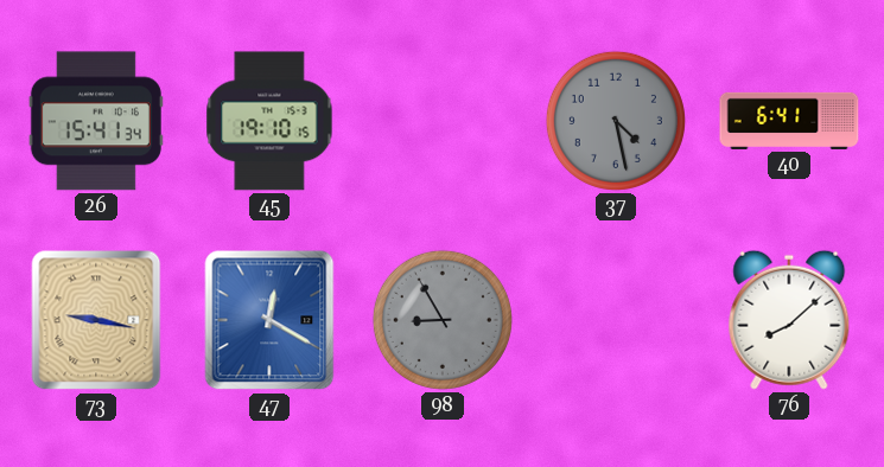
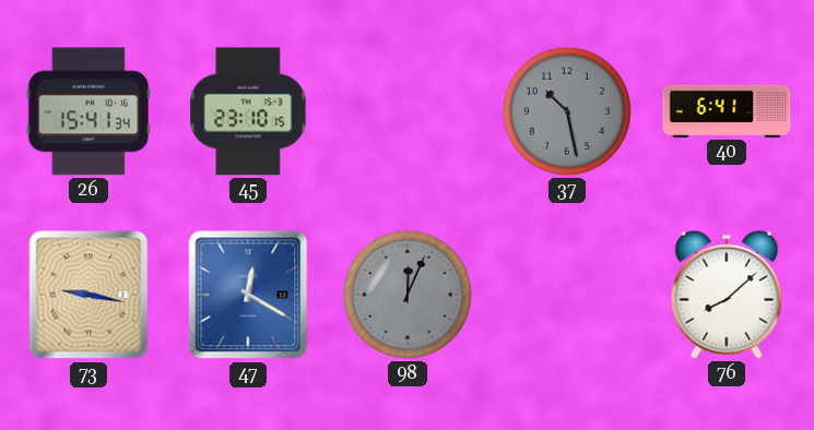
45: 19:10 -> 23:10 (248, 111)
37: 4:28 -> 10:28 (567, 111)
98: 8:55 -> 12:04 (408, 295)
